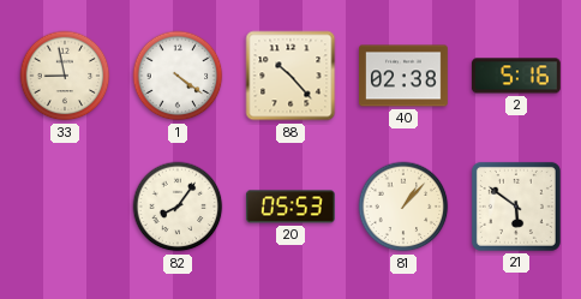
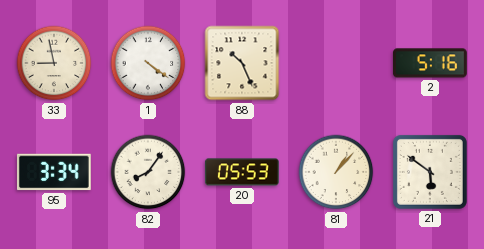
88: 10:23 -> 10:26 (242, 63)
40: 02:38 -> none (405, 76)
95: none -> 3:34 (54, 172)
